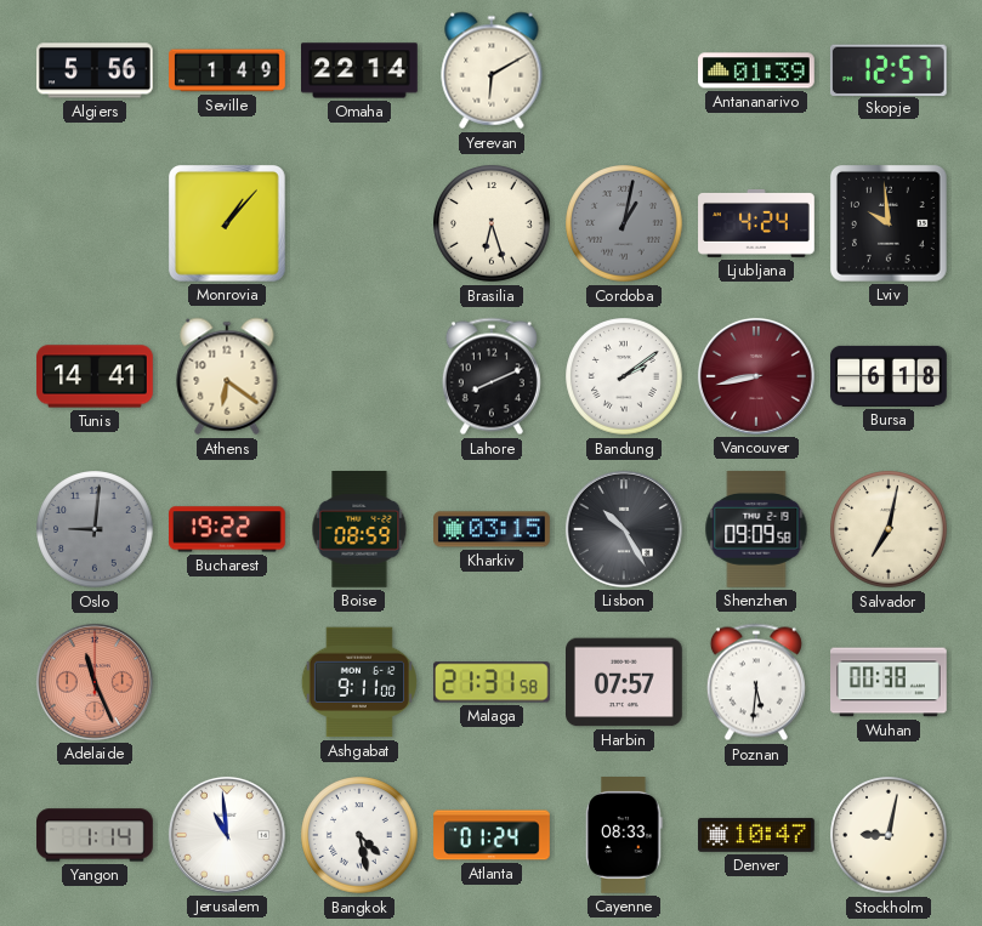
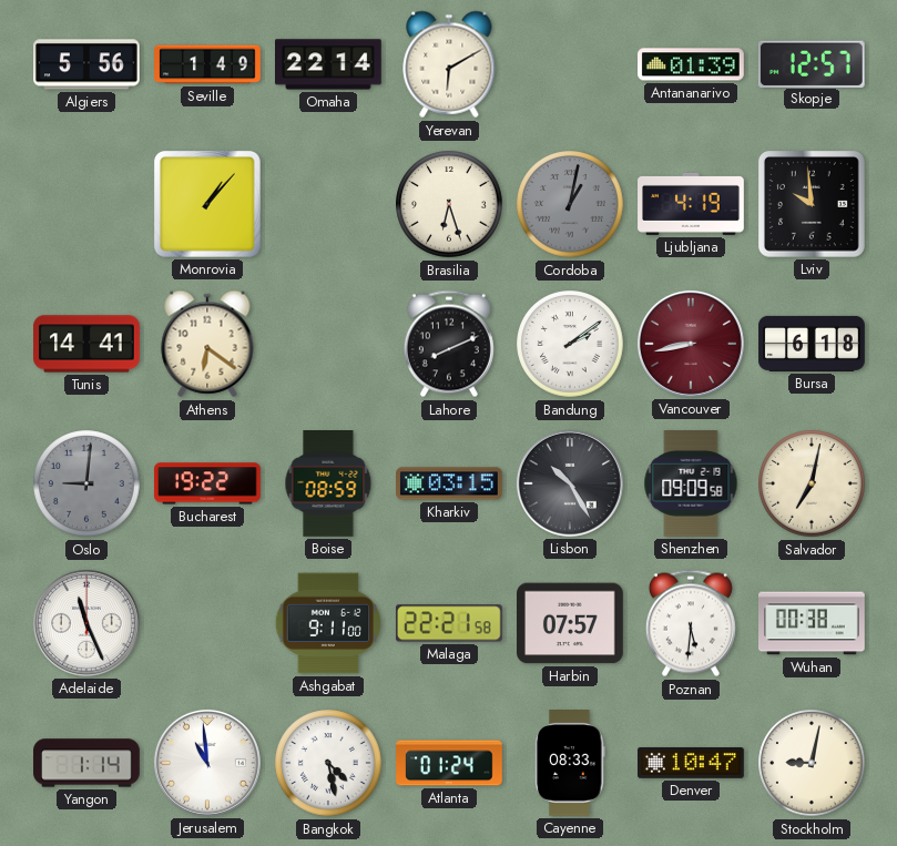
Ljubljana: 4:24 -> 4:19 (691, 204)
Adelaide dial: salmon -> white (86, 623)
Malaga: 21:31 -> 22:21 (449, 623)
